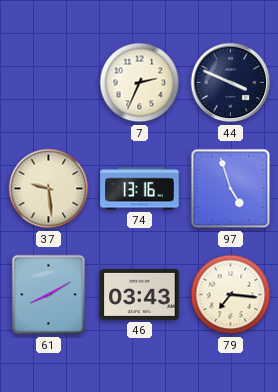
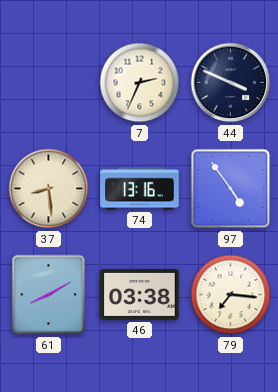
37: 9:29 -> 8:29 (49, 189)
97: 4:57 -> 4:54 (231, 189)
46: 03:43 -> 03:38 (140, 294)
